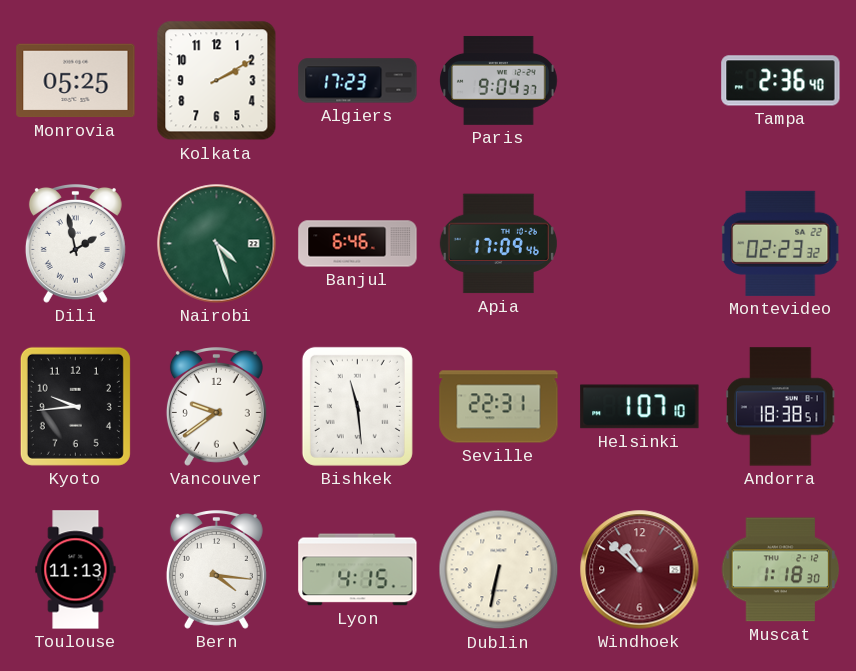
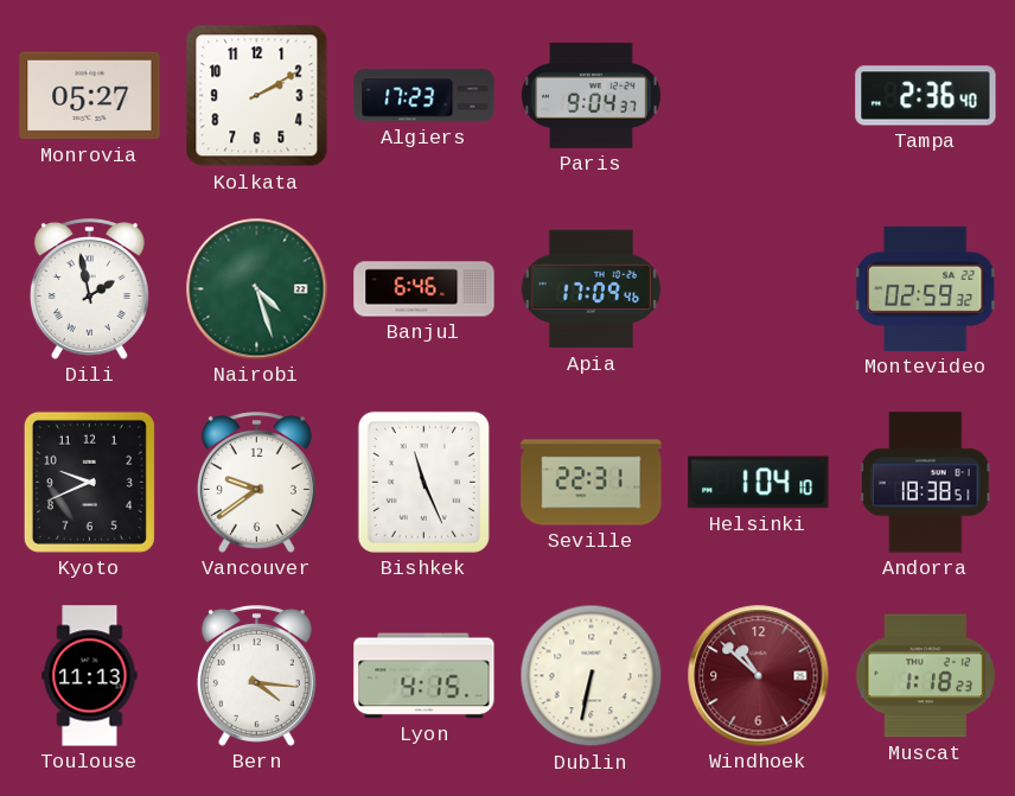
Monrovia: 05:25 -> 05:27 (90, 96)
Montevideo: 02:23 -> 02:59 (926, 288)
Kyoto: 9:44 -> 9:41 (89, 482)
Bishkek: 11:29 -> 11:26 (423, 482)
Helsinki: 1:07 -> 1:04 (759, 483)
Muscat: 1:18:30 -> 1:18:23 (926, 676)
